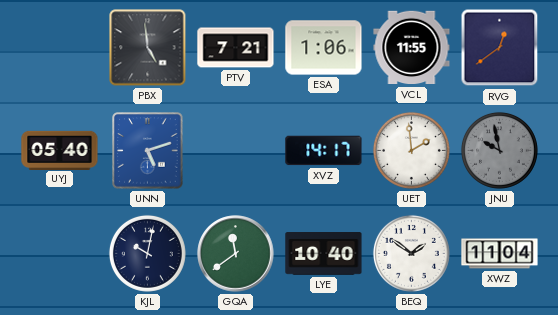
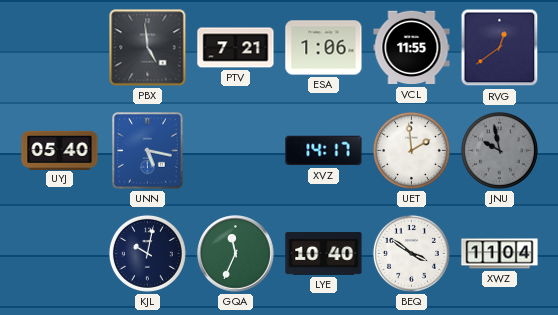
UNN: 5:12 -> 5:17 (148, 151)
GQA: 11:39 -> 11:34 (236, 254)
BEQ: 1:51 -> 3:51 (411, 253)
